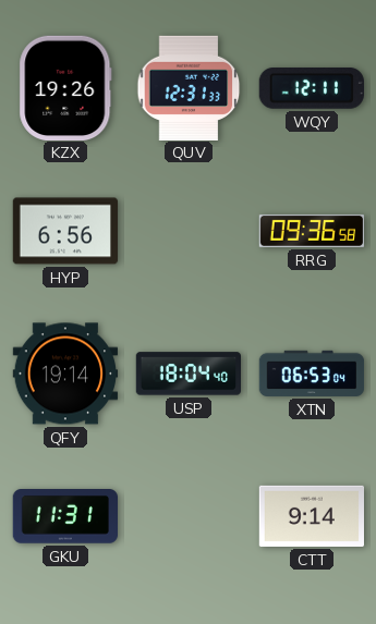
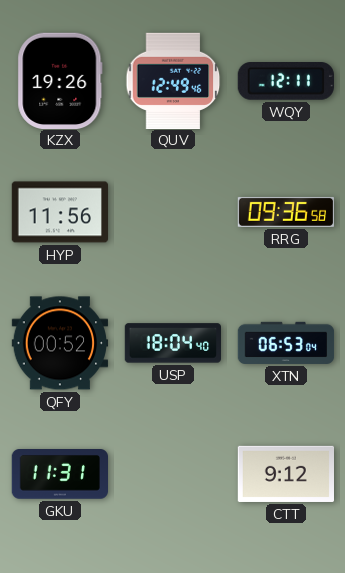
QUV: 12:31 -> 12:49 (173, 80)
HYP: 6:56 -> 11:56 (60, 212)
QFY: 19:14 -> 00:52 (60, 343)
CTT: 9:14 -> 9:12 (285, 474)
